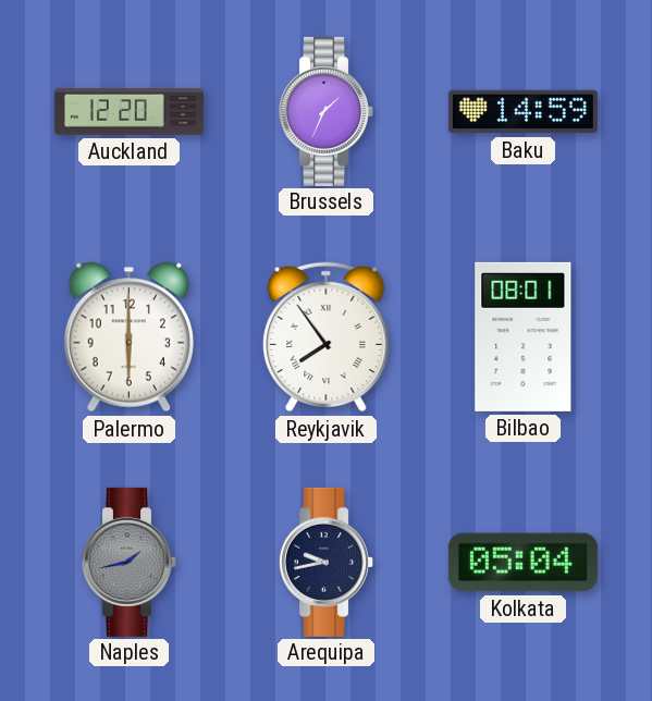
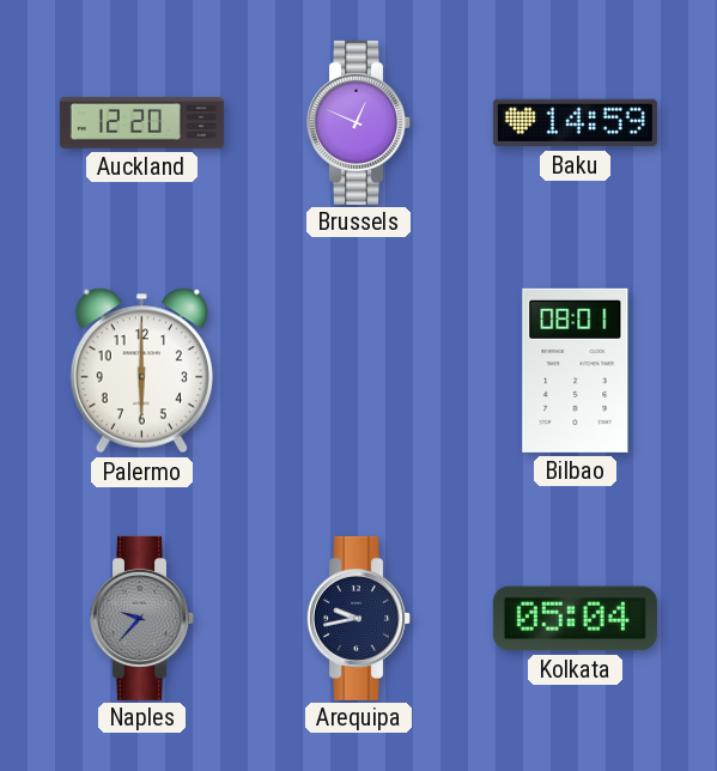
Brussels: 1:34 -> 12:49 (359, 122)
Reykjavik: 7:54 -> none (327, 337)
Naples: 1:43 -> 9:37 (142, 618)
